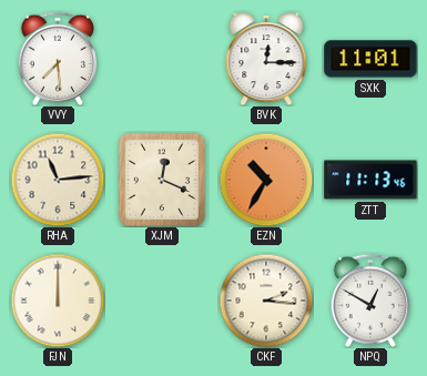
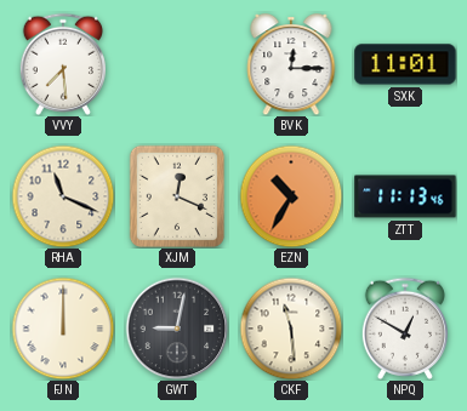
RHA: 11:14 -> 11:19 (63, 196)
GWT: none -> 9:02 (177, 329)
CKF: 2:16 -> 11:29 (291, 329)
